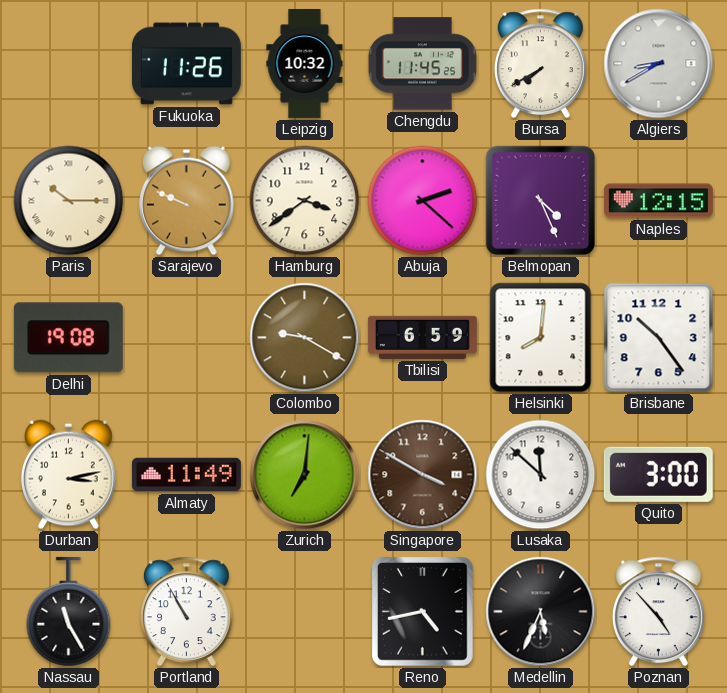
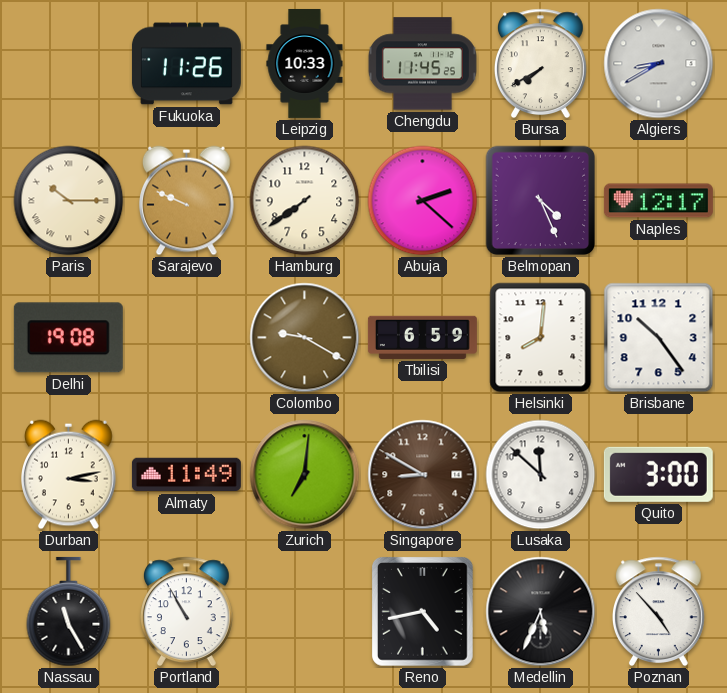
Leipzig: 10:32 -> 10:33 (305, 63)
Hamburg: 3:39 -> 7:39 (305, 201)
Naples: 12:15 -> 12:17 (658, 201)
Singapore: 3:50 -> 8:50 (423, 475)
